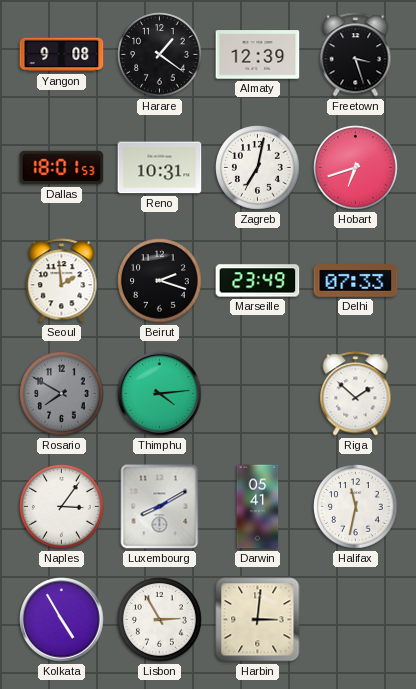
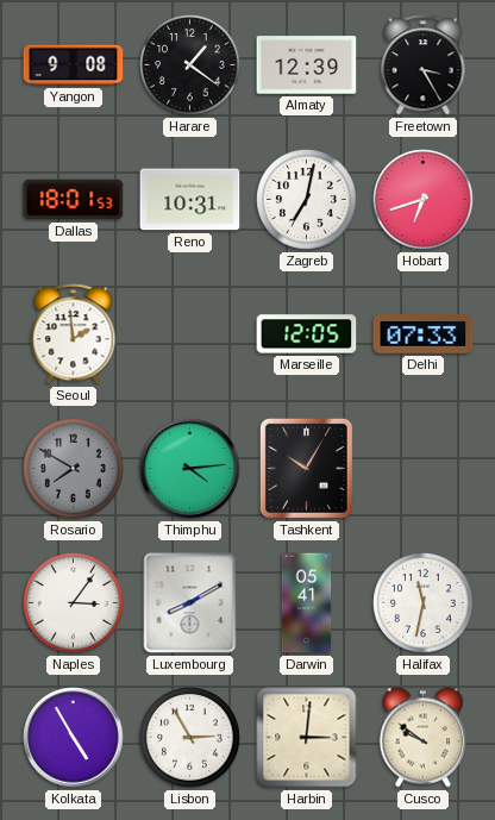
Freetown: 3:27 -> 3:25 (424, 65)
Beirut: 2:18 -> none (160, 281)
Marseille: 23:49 -> 12:05 (307, 334)
Tashkent: none -> 10:05 (306, 468)
Riga: 1:52 -> none (356, 394)
Cusco: none -> 9:51 (424, 738)
